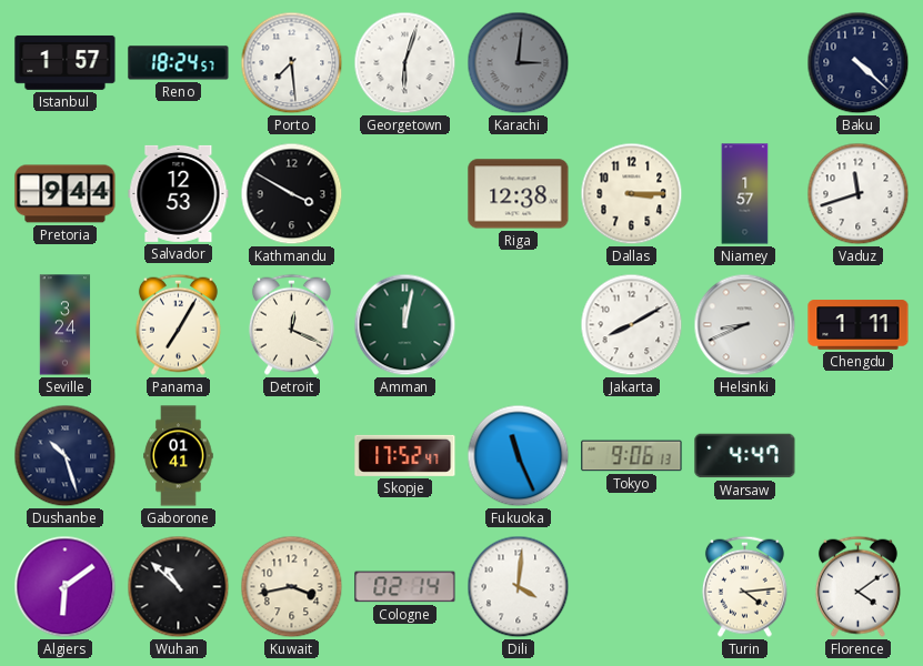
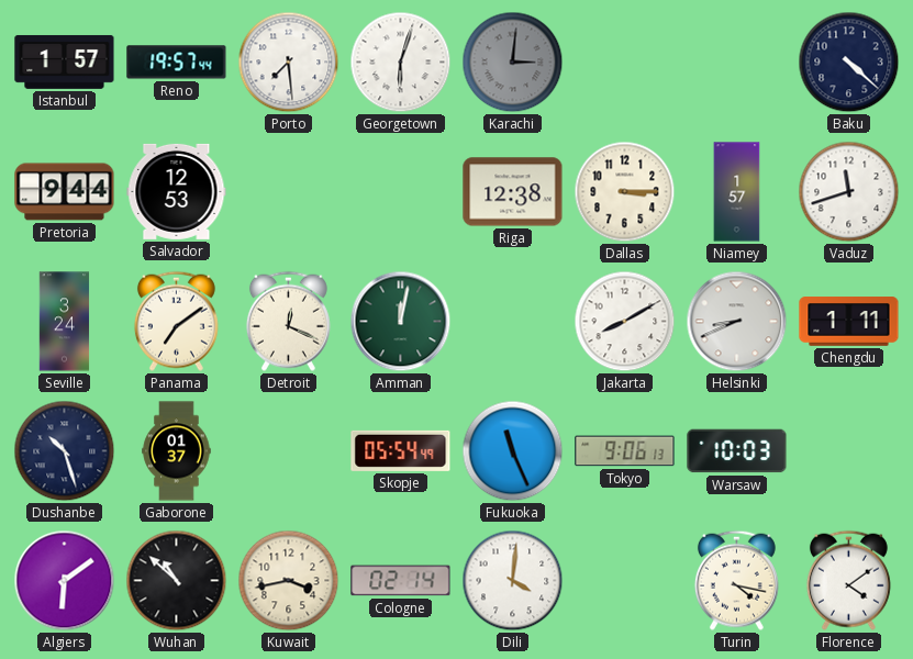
Reno: 18:24 -> 19:57 (177, 63)
Kathmandu: 3:50 -> none (292, 194)
Panama: 7:05 -> 7:09 (176, 321)
Gaborone: 01:41 -> 01:37 (177, 451)
Skopje: 17:52 -> 05:54 (401, 450)
Warsaw: 4:47 -> 10:03 (737, 451)
Turin: 4:14 -> 4:17 (736, 580)
